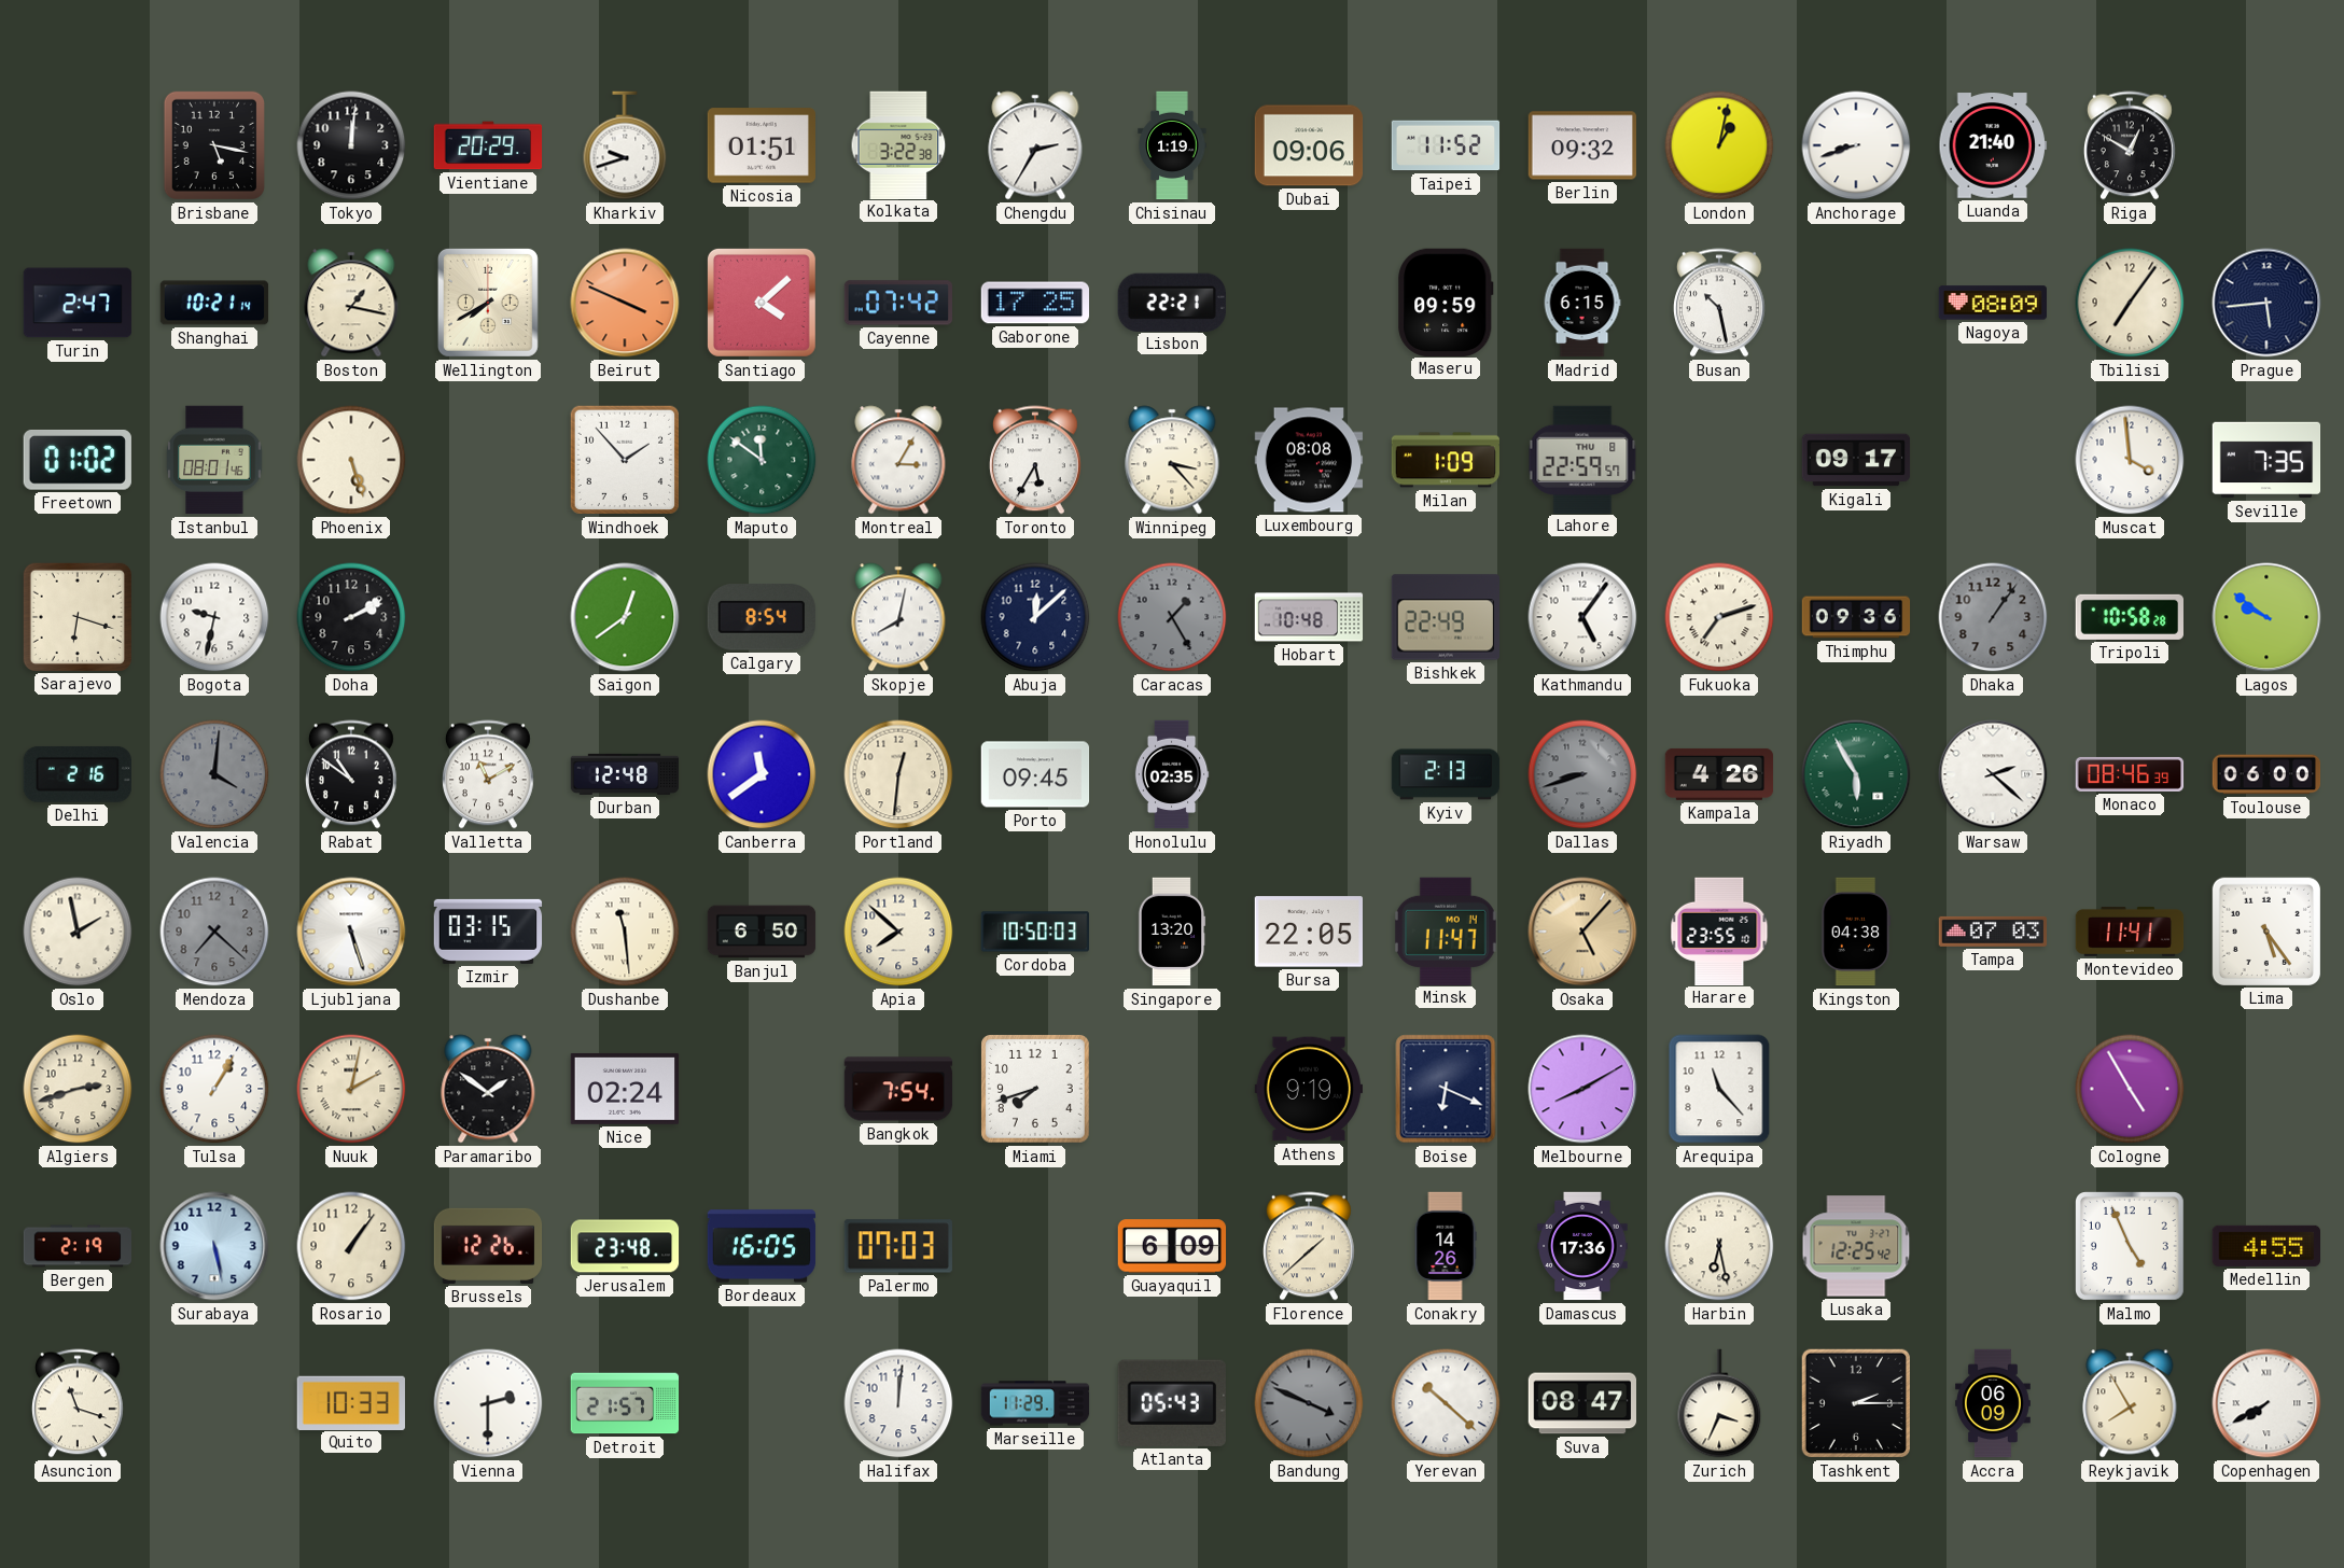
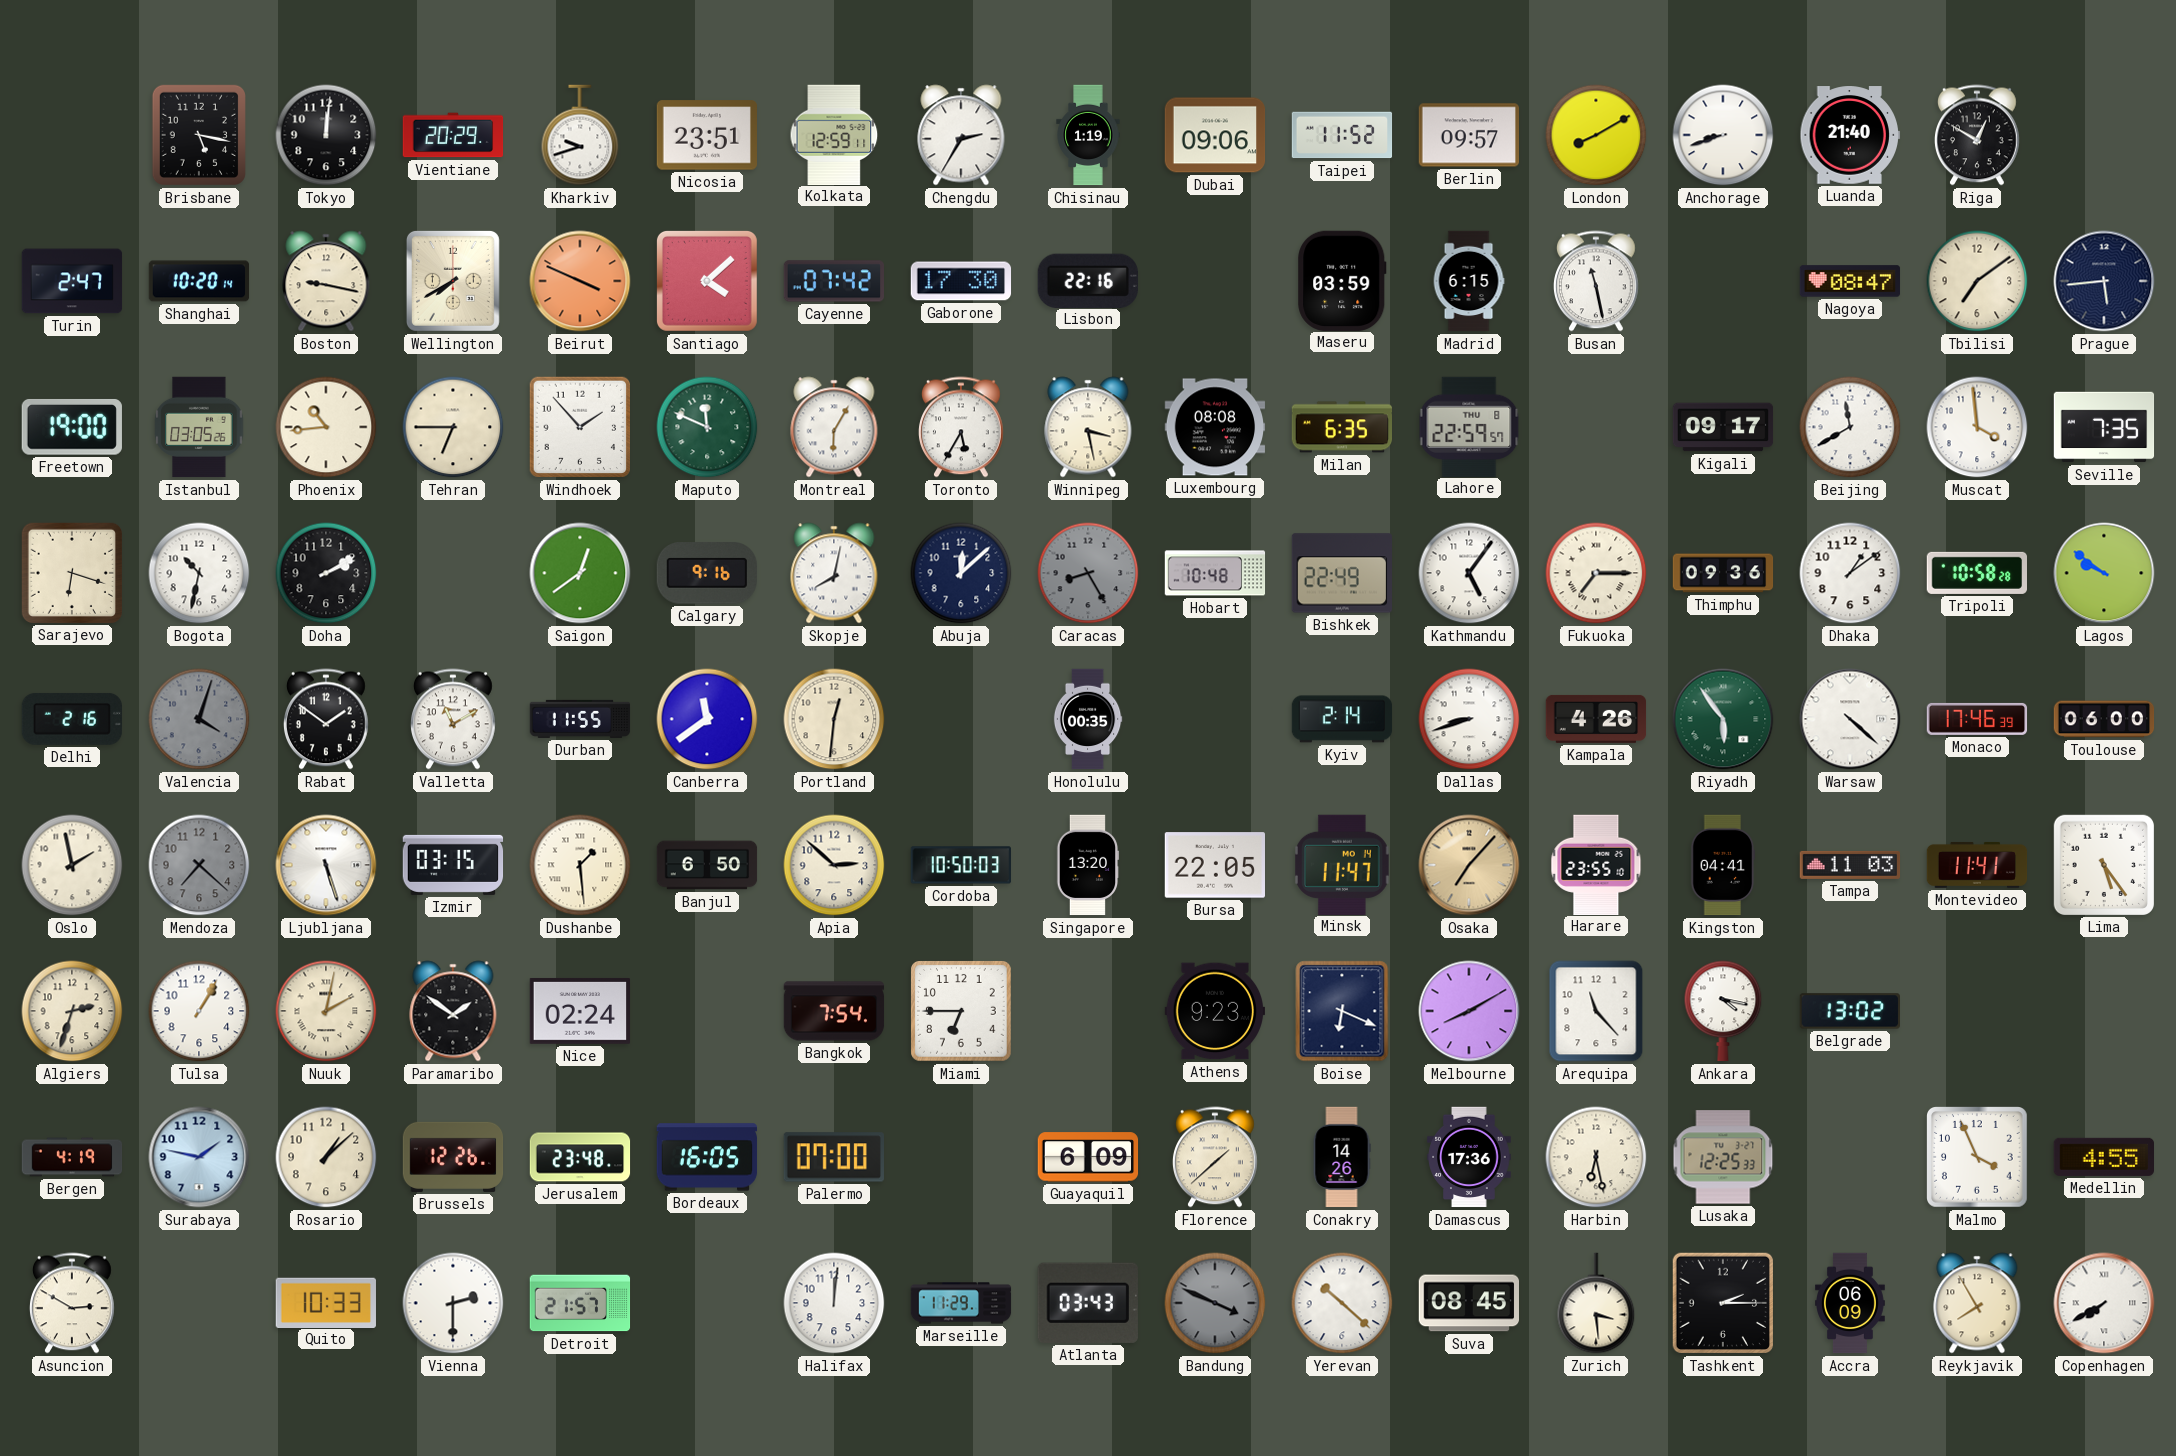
Nicosia: 01:51 -> 23:51 (706, 135)
Kolkata: 3:22 -> 12:59 (834, 134)
Berlin: 09:32 -> 09:57 (1468, 135)
London: 1:02 -> 8:10 (1596, 135)
Shanghai: 10:21 -> 10:20 (199, 281)
Boston: 1:17 -> 9:17 (326, 281)
Gaborone: 17:25 -> 17:30 (961, 281)
Lisbon: 22:21 -> 22:16 (1088, 280)
Maseru: 09:59 -> 03:59 (1342, 280)
Busan: 10:28 -> 11:28 (1596, 281)
Nagoya: 08:09 -> 08:47 (1850, 281)
Tbilisi: 7:06 -> 7:09 (1977, 281)
Freetown: 01:02 -> 19:00 (72, 427)
Istanbul: 08:01 -> 03:05 (199, 427)
Phoenix: 5:27 -> 10:44 (326, 427)
Tehran: none -> 6:45 (453, 427)
Maputo: 11:51 -> 11:49 (707, 427)
Montreal: 3:05 -> 6:05 (834, 427)
Winnipeg: 3:23 -> 3:28 (1088, 427)
Milan: 1:09 -> 6:35 (1342, 427)
Beijing: none -> 11:40 (1850, 427)
Bogota: 9:32 -> 10:32 (199, 573)
Calgary: 8:54 -> 9:16 (707, 573)
Caracas: 1:25 -> 8:25 (1088, 573)
Fukuoka: 7:12 -> 7:15 (1596, 573)
Dhaka: 1:06 -> 1:09 (1850, 573)
Dhaka dial: grey -> white (1850, 573)
Valencia: 4:01 -> 4:03 (199, 719)
Rabat: 10:51 -> 1:51 (326, 719)
Durban: 12:48 -> 11:55 (580, 719)
Porto: 09:45 -> none (1035, 774)
Honolulu: 02:35 -> 00:35 (1088, 719)
Kyiv: 2:13 -> 2:14 (1342, 719)
Dallas dial: grey -> white (1469, 719)
Riyadh: 5:55 -> 5:54 (1723, 719)
Warsaw: 2:22 -> 4:22 (1850, 719)
Monaco: 08:46 -> 17:46 (1977, 719)
Dushanbe: 11:29 -> 1:29 (580, 865)
Apia: 7:52 -> 2:52 (834, 865)
Osaka: 5:07 -> 7:07 (1469, 865)
Kingston: 04:38 -> 04:41 (1723, 865)
Tampa: 07:03 -> 11:03 (1850, 865)
Algiers: 2:42 -> 2:33 (72, 1011)
Miami: 7:42 -> 6:45 (962, 1012)
Athens: 9:19 -> 9:23 (1214, 1011)
Ankara: none -> 4:17 (1723, 1011)
Belgrade: none -> 13:02 (1850, 1011)
Cologne: 4:55 -> none (2130, 1089)
Bergen: 2:19 -> 4:19 (72, 1157)
Surabaya: 5:28 -> 1:47 (199, 1157)
Rosario: 1:06 -> 1:08 (326, 1157)
Palermo: 07:03 -> 07:00 (833, 1157)
Lusaka: 12:25:42 -> 12:25:33 (1723, 1157)
Malmo: 4:56 -> 3:56 (1978, 1158)
Asuncion: 11:18 -> 2:50 (72, 1303)
Atlanta: 05:43 -> 03:43 (1088, 1303)
Suva: 08:47 -> 08:45 (1468, 1303)
Zurich: 3:34 -> 3:29 (1596, 1303)
